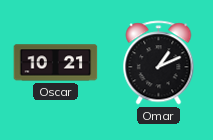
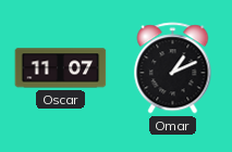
Oscar: 10:21 -> 11:07 (61, 68)
